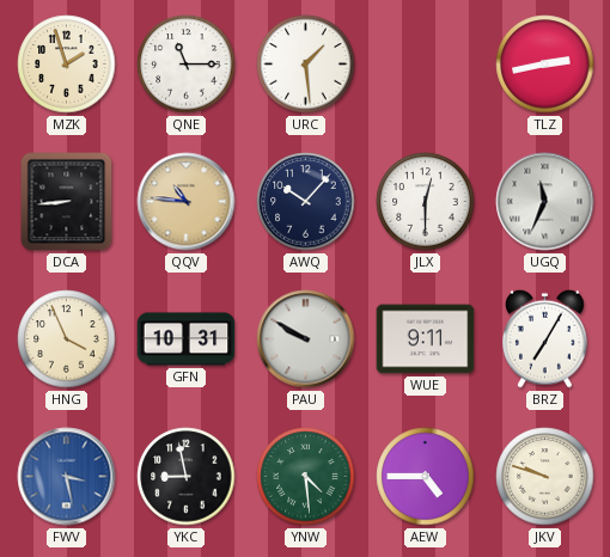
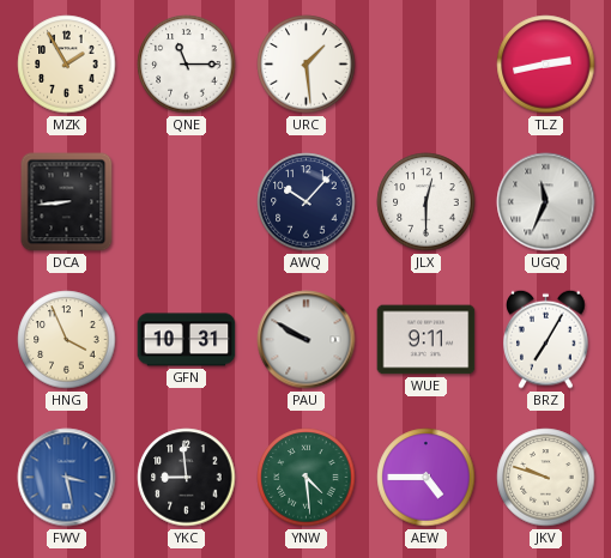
MZK: 1:57 -> 1:55 (67, 65)
QQV: 10:46 -> none (187, 202)
YKC: 8:58 -> 8:59 (187, 478)
